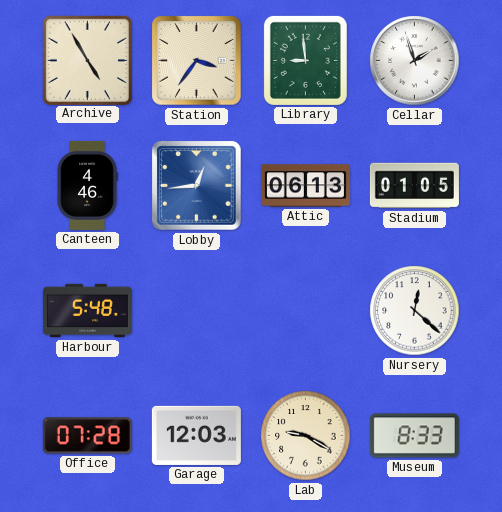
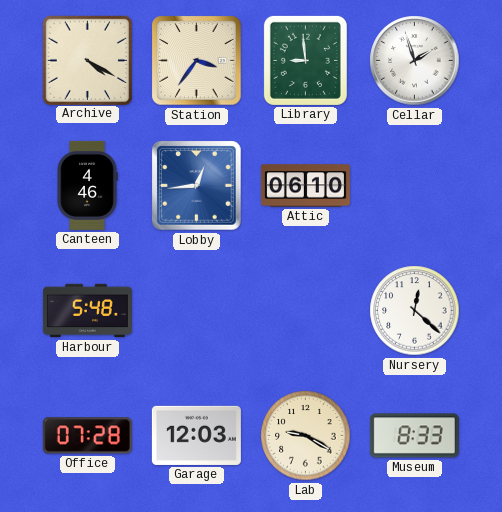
Archive: 4:55 -> 4:20 (87, 60)
Attic: 06:13 -> 06:10 (305, 186)
Stadium: 01:05 -> none (414, 186)
